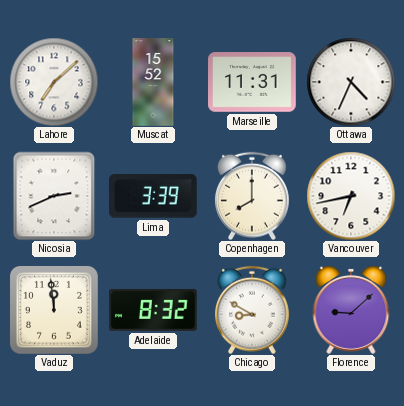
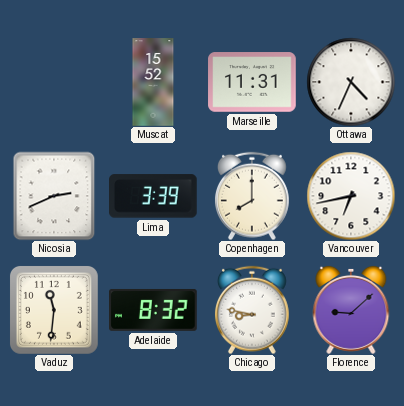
Lahore: 7:08 -> none (54, 82)
Vaduz: 11:59 -> 11:31 (54, 310)
Chicago: 8:50 -> 8:47 (252, 310)
